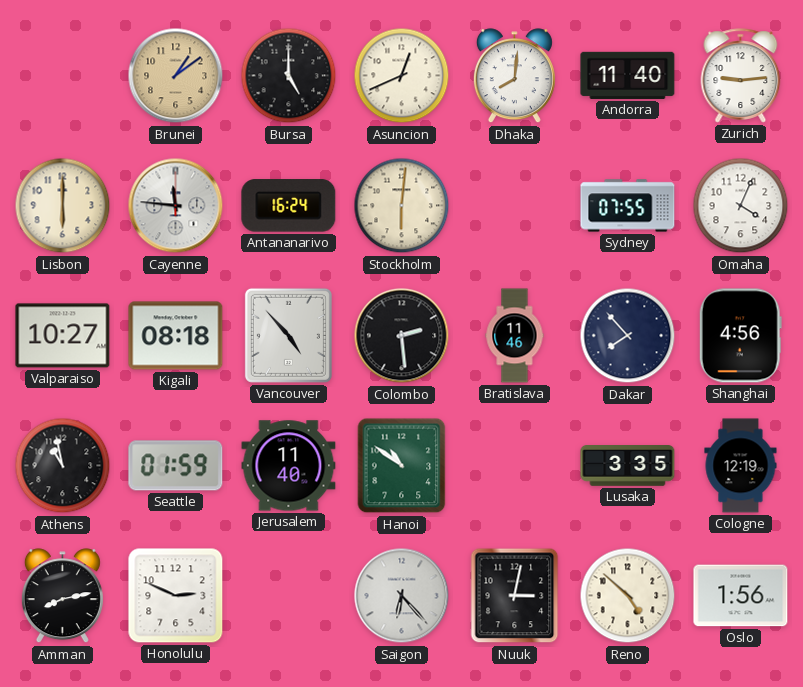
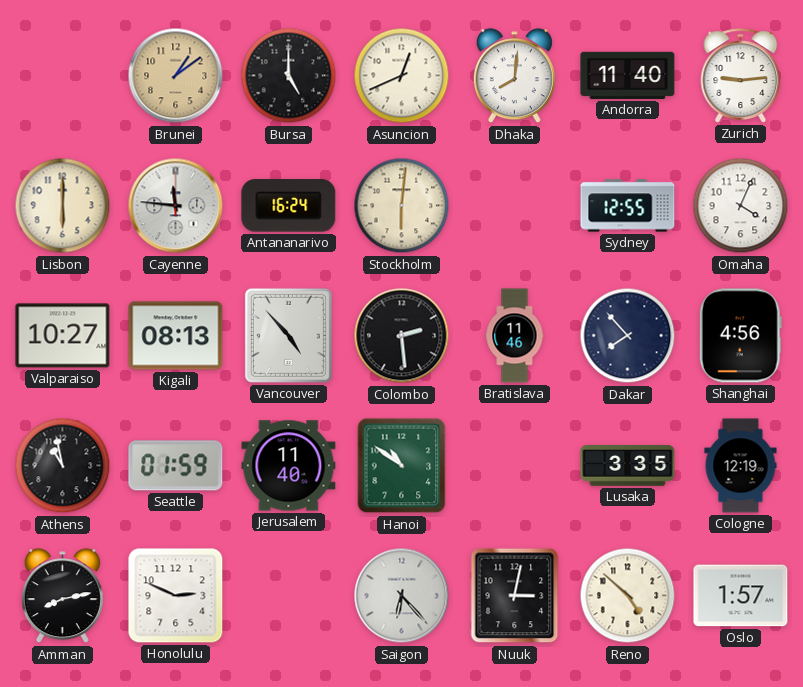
Sydney: 07:55 -> 12:55 (628, 206)
Kigali: 08:18 -> 08:13 (176, 336)
Oslo: 1:56 -> 1:57 (741, 596)
